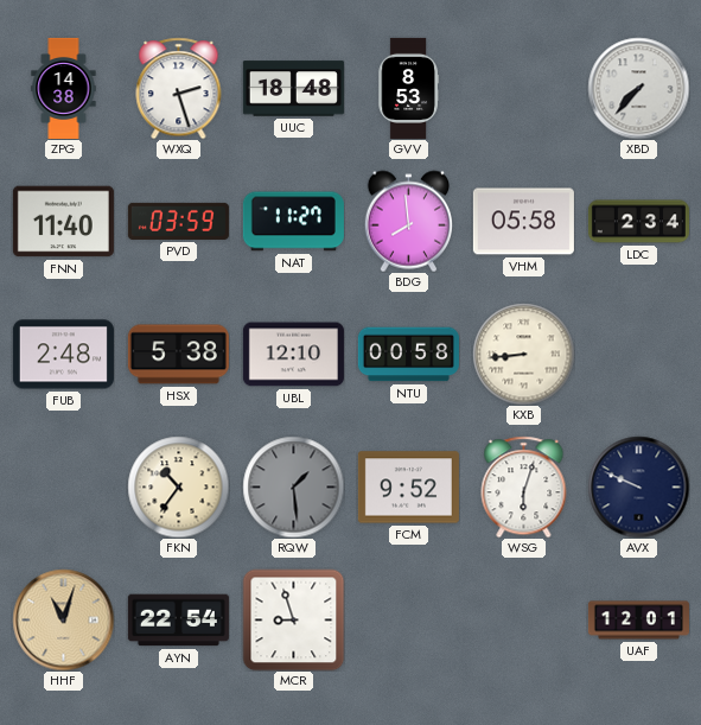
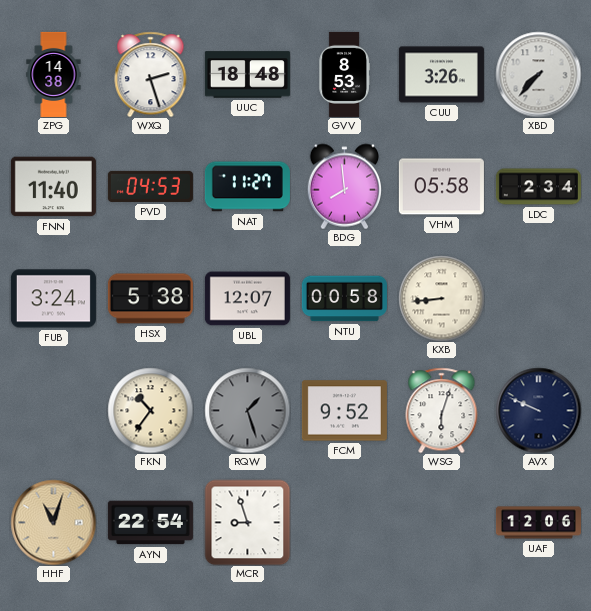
CUU: none -> 3:26 (441, 75)
PVD: 03:59 -> 04:53 (150, 186)
FUB: 2:48 -> 3:24 (53, 299)
UBL: 12:10 -> 12:07 (247, 299)
RQW: 1:29 -> 1:27 (247, 410)
UAF: 12:01 -> 12:06 (538, 523)
